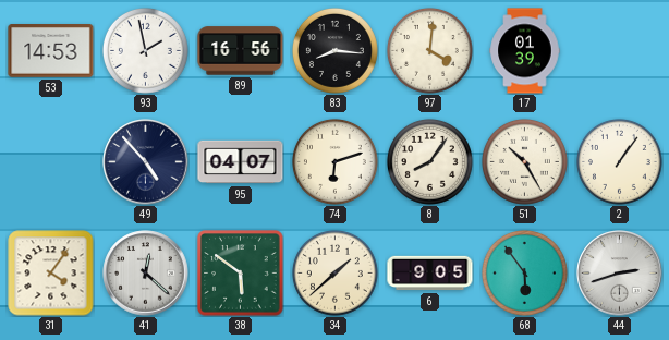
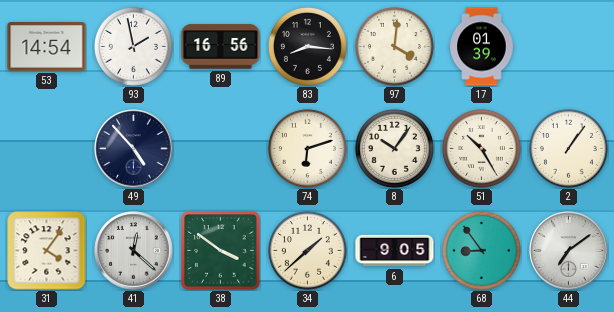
53: 14:53 -> 14:54 (47, 47)
95: 04:07 -> none (241, 162)
8: 8:06 -> 10:06 (394, 148)
38: 5:51 -> 3:51 (221, 251)
68: 5:54 -> 8:54 (481, 250)
44: 2:42 -> 7:09 (569, 251)
